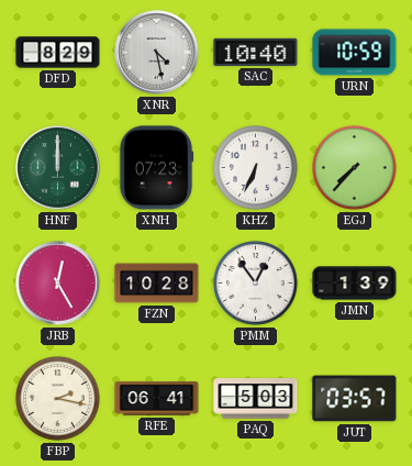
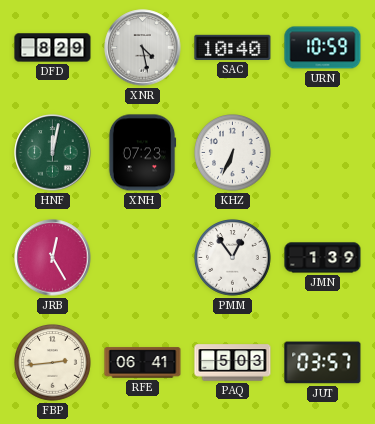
HNF: 12:00 -> 12:02 (53, 153)
EGJ: 7:37 -> none (355, 168)
FZN: 10:28 -> none (157, 284)
FBP: 2:17 -> 2:44 (53, 363)
